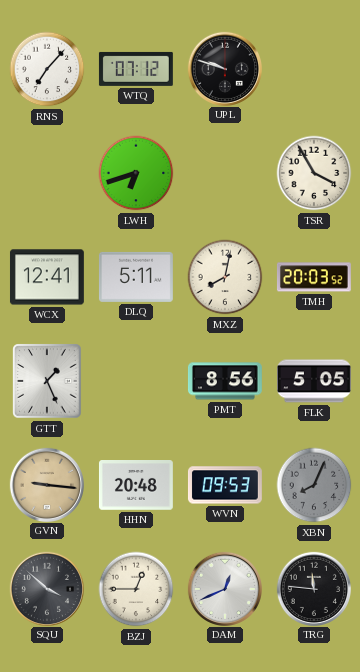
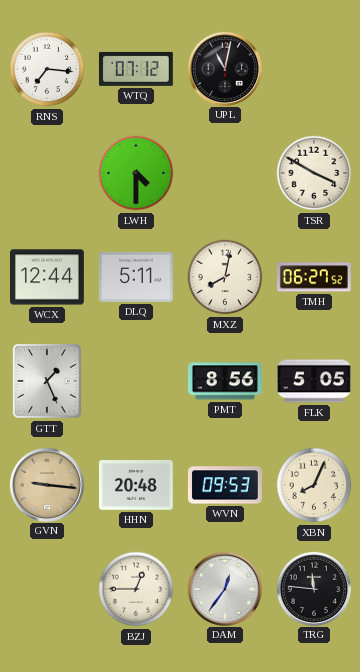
RNS: 7:07 -> 7:16 (47, 69)
UPL: 9:48 -> 11:02 (224, 68)
LWH: 6:42 -> 4:30 (136, 173)
TSR: 3:55 -> 3:50 (314, 173)
WCX: 12:41 -> 12:44 (47, 277)
TMH: 20:03 -> 06:27 (314, 277)
XBN dial: grey -> cream (314, 485)
SQU: 3:52 -> none (46, 588)
DAM: 12:41 -> 12:36 (224, 588)
